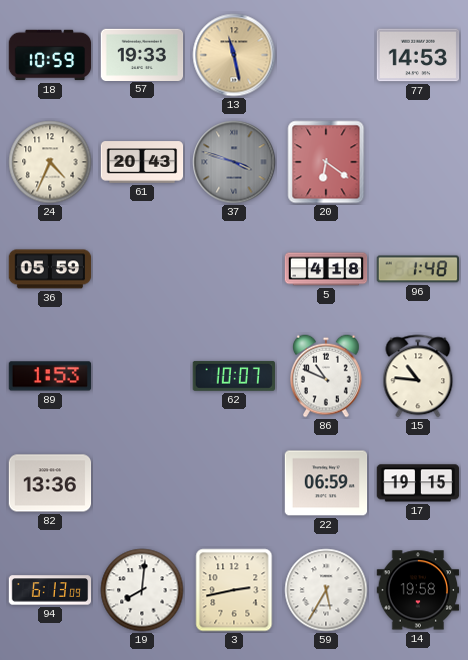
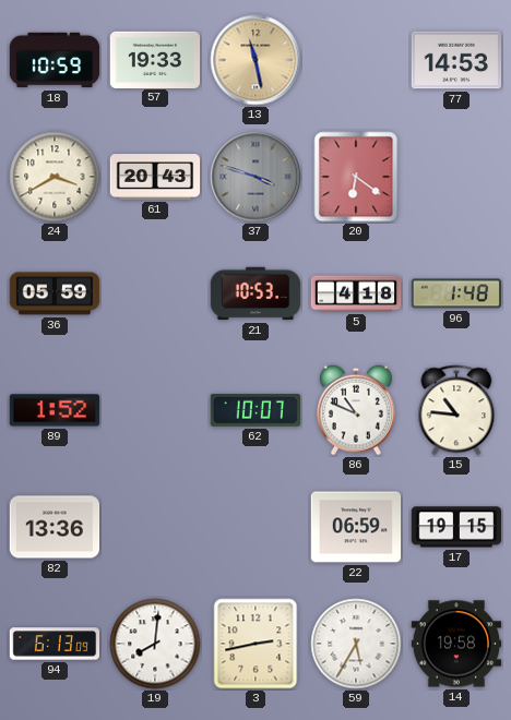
24: 4:34 -> 3:40 (55, 177)
21: none -> 10:53 (255, 293)
89: 1:53 -> 1:52 (55, 410)
